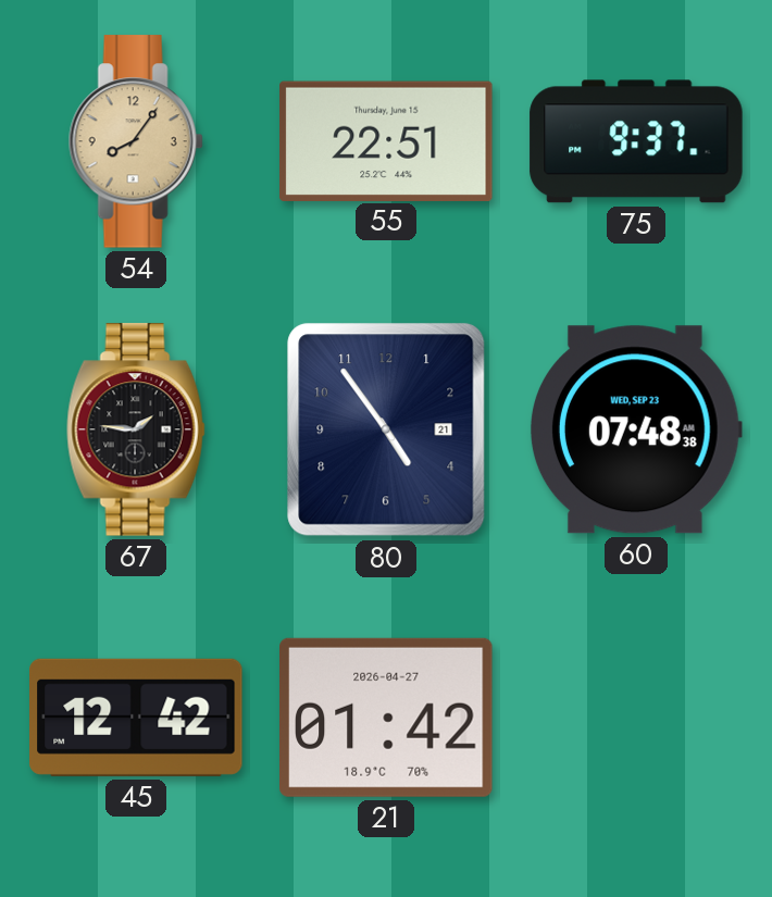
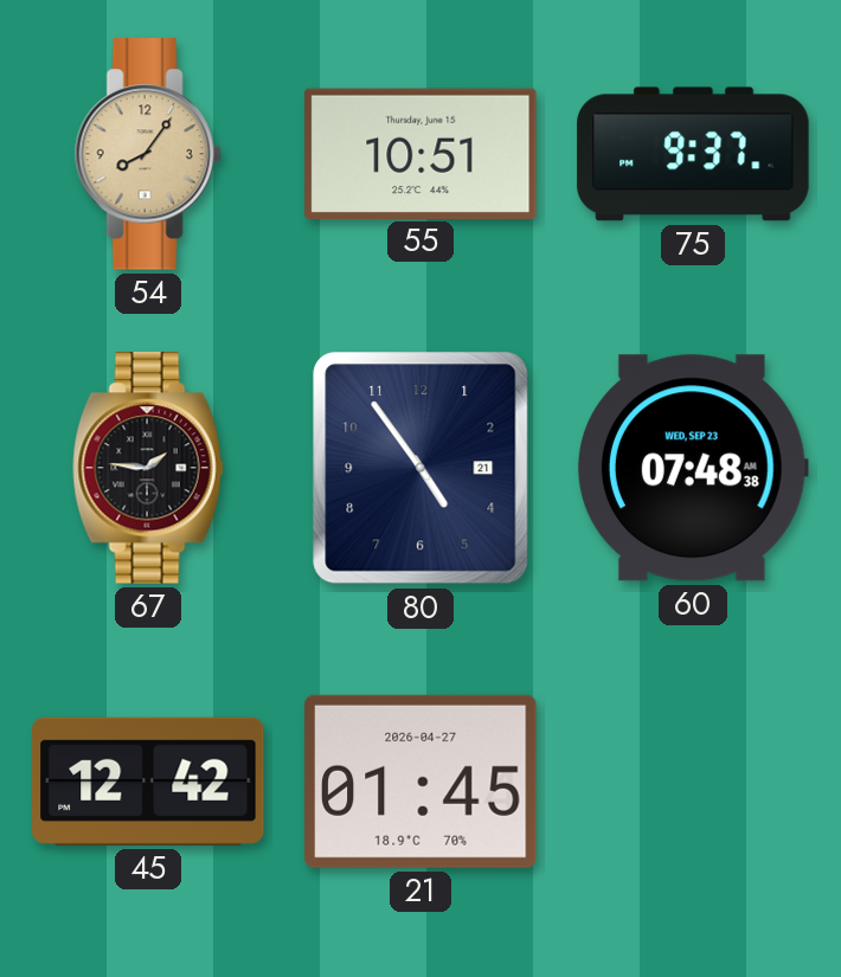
55: 22:51 -> 10:51 (420, 153)
21: 01:42 -> 01:45 (422, 782)
